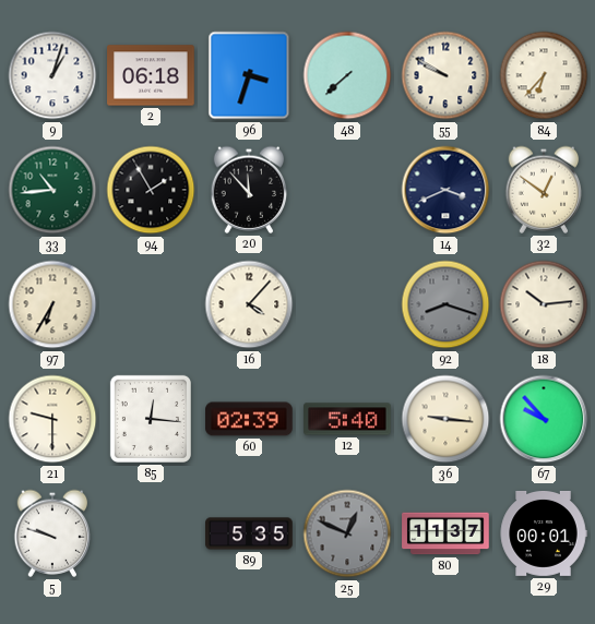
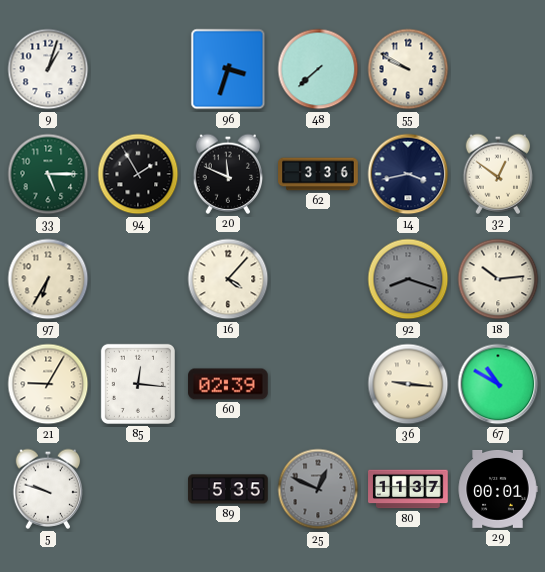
2: 06:18 -> none (151, 75)
84: 6:37 -> none (544, 75)
33: 10:44 -> 5:15 (48, 174)
20: 11:53 -> 11:49 (228, 174)
62: none -> 3:36 (318, 174)
14: 3:41 -> 3:43 (408, 174)
21: 9:30 -> 9:05 (48, 384)
12: 5:40 -> none (347, 419)
67: 9:53 -> 10:50 (498, 384)
